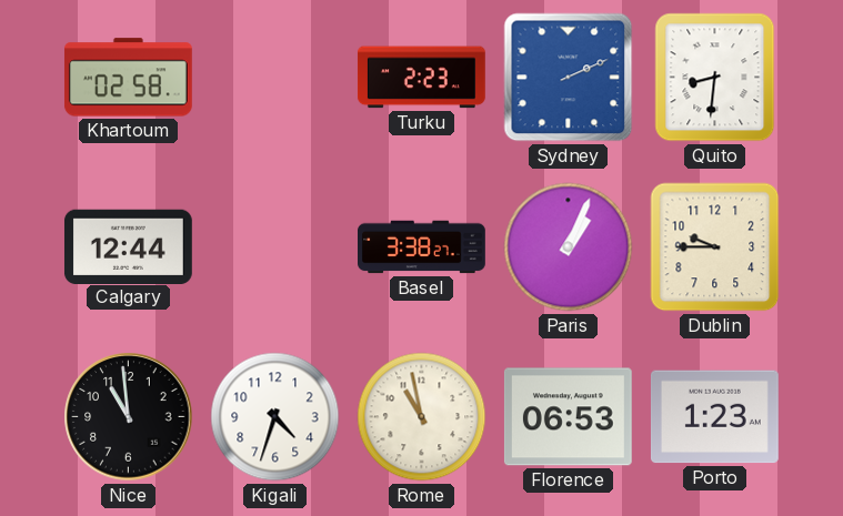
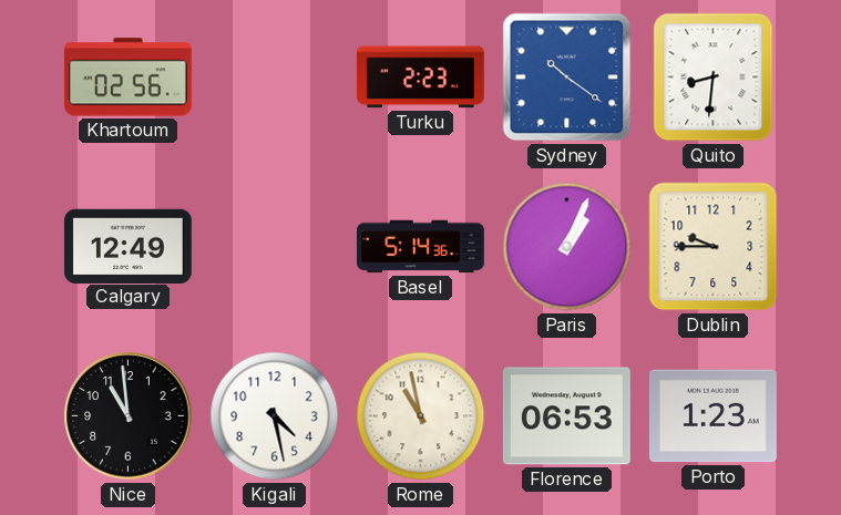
Khartoum: 02:58 -> 02:56 (127, 78)
Sydney: 2:11 -> 10:21 (567, 78)
Calgary: 12:44 -> 12:49 (127, 246)
Basel: 3:38 -> 5:14 (421, 247)
Kigali: 4:33 -> 4:28 (275, 416)
